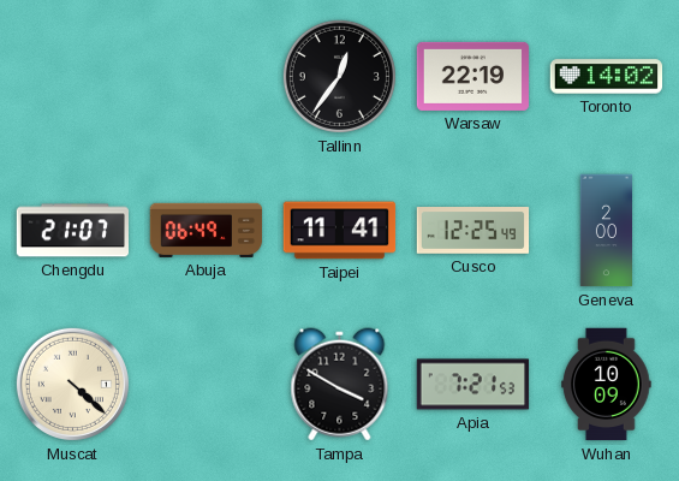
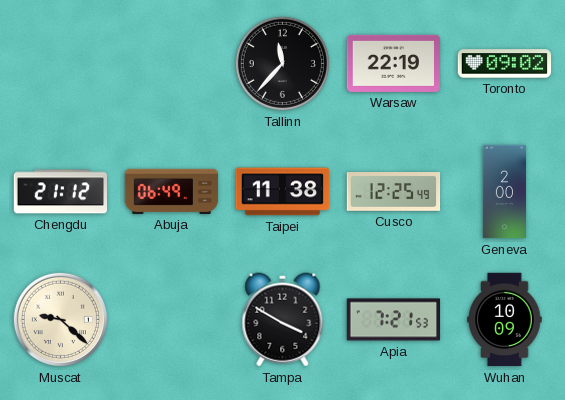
Tallinn: 12:36 -> 11:37 (282, 63)
Toronto: 14:02 -> 09:02 (505, 64)
Chengdu: 21:07 -> 21:12 (60, 192)
Taipei: 11:41 -> 11:38 (283, 192)
Muscat: 4:22 -> 9:22 (60, 319)
